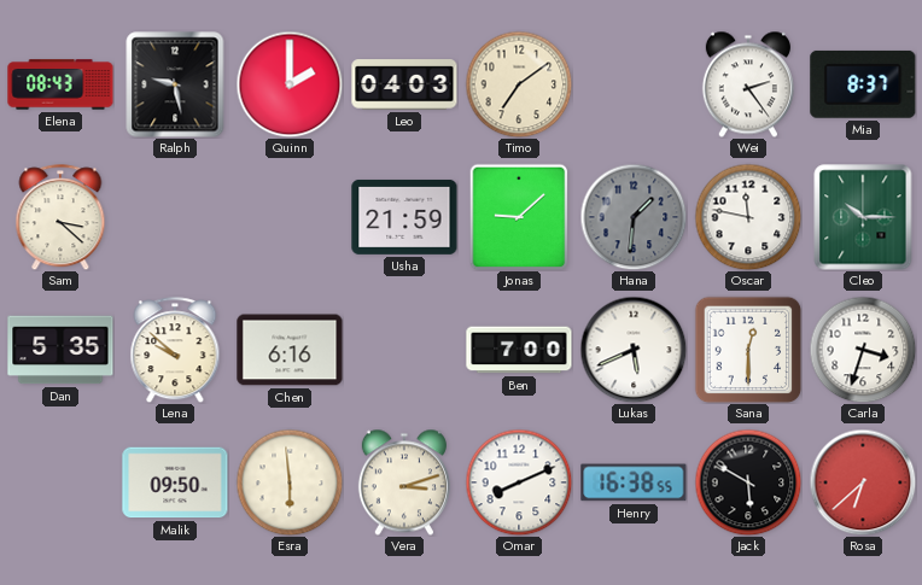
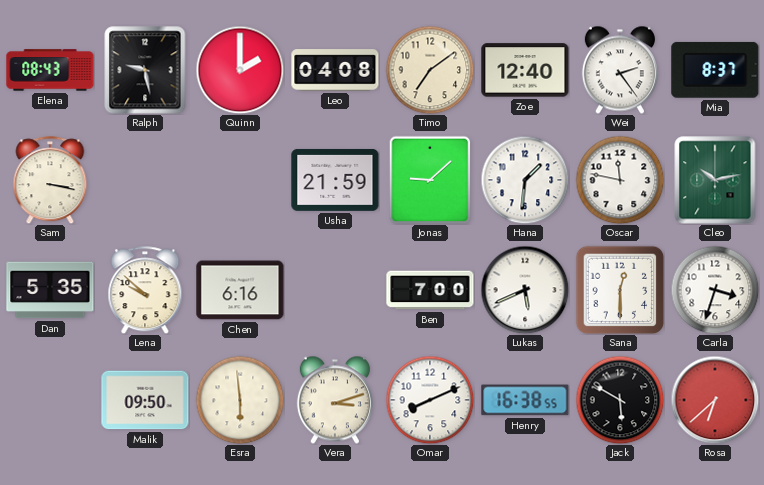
Leo: 04:03 -> 04:08 (335, 70)
Zoe: none -> 12:40 (525, 70)
Sam: 3:22 -> 3:17 (50, 180)
Hana dial: grey -> white (525, 180)
Cleo: 10:15 -> 10:13 (715, 180)
